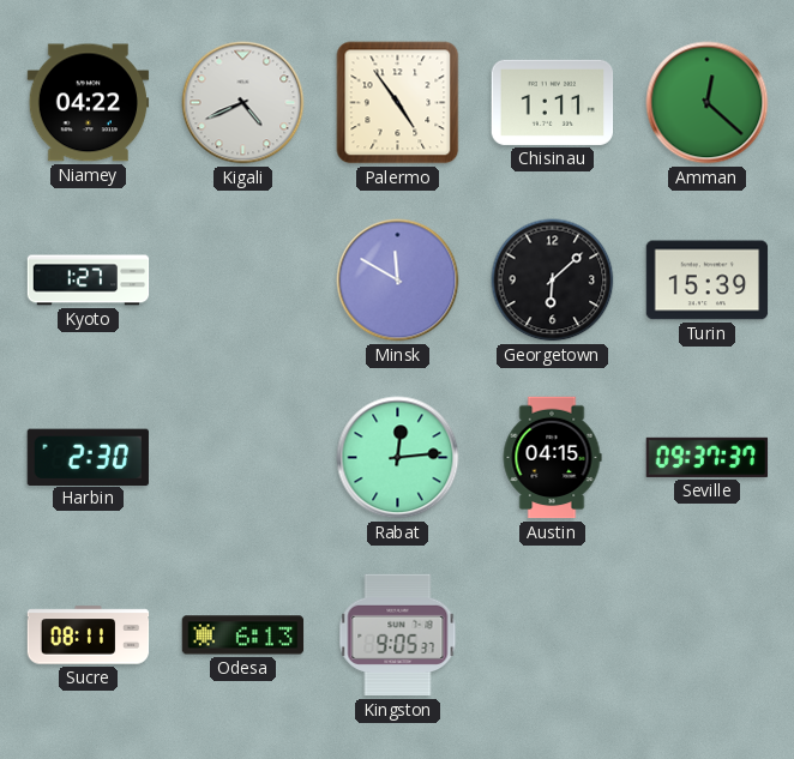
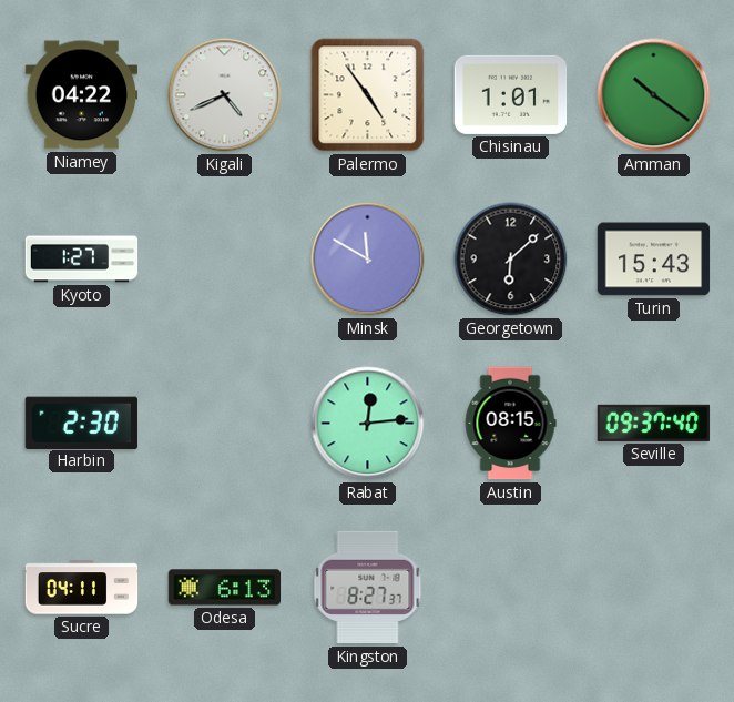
Chisinau: 1:11 -> 1:01 (511, 94)
Amman: 12:22 -> 10:21 (654, 95)
Turin: 15:39 -> 15:43 (654, 260)
Austin: 04:15 -> 08:15 (510, 424)
Seville: 09:37:37 -> 09:37:40 (654, 423)
Sucre: 08:11 -> 04:11 (82, 588)
Kingston: 9:05 -> 8:27 (368, 588)
